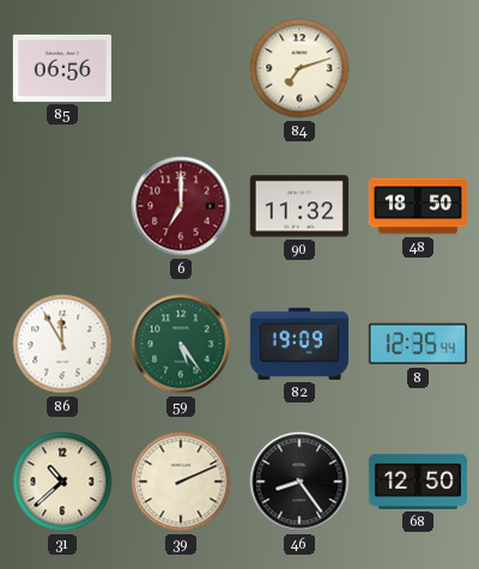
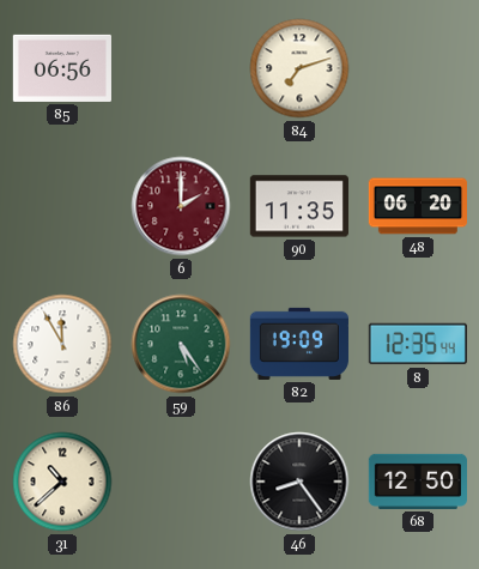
6: 7:00 -> 2:00 (181, 206)
90: 11:32 -> 11:35 (299, 206)
48: 18:50 -> 06:20 (417, 206)
39: 2:11 -> none (181, 482)
